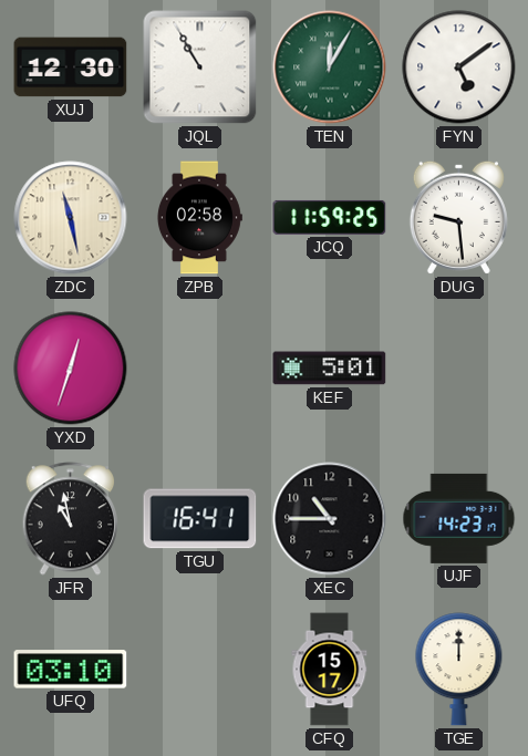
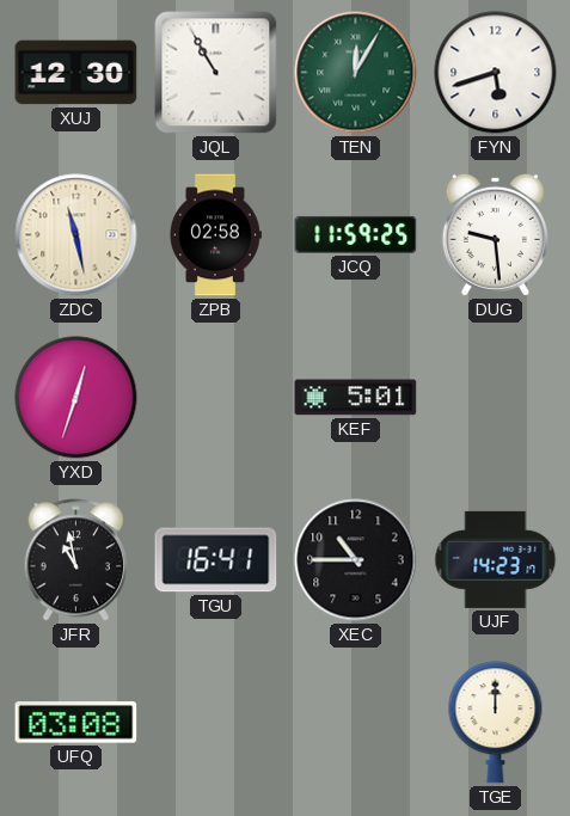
FYN: 5:09 -> 5:42 (496, 73)
UFQ: 03:10 -> 03:08 (76, 723)
CFQ: 15:17 -> none (330, 670)
